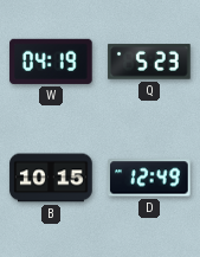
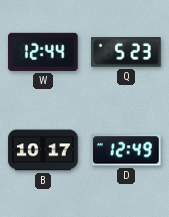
W: 04:19 -> 12:44 (43, 52)
B: 10:15 -> 10:17 (43, 150)
